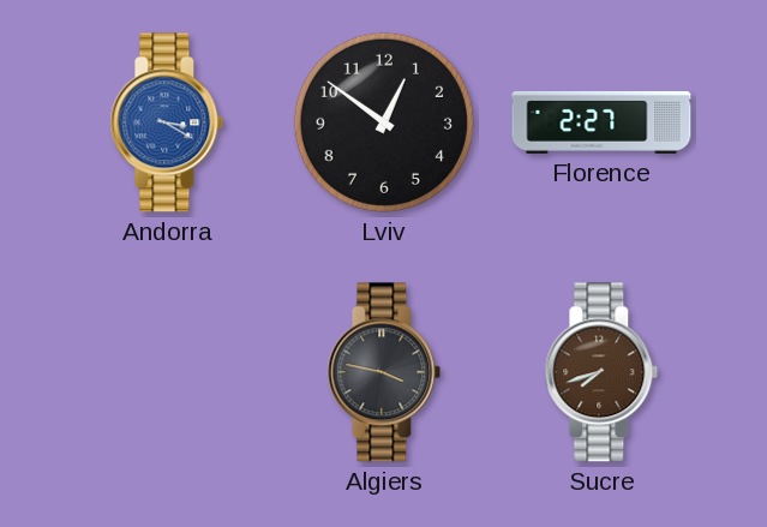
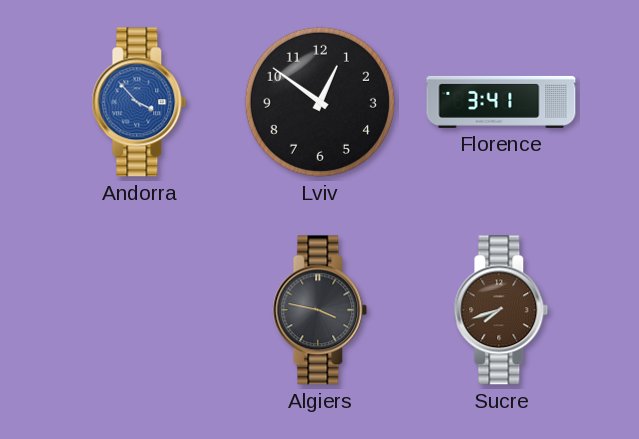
Andorra: 3:20 -> 3:53 (139, 102)
Florence: 2:27 -> 3:41 (501, 102)
